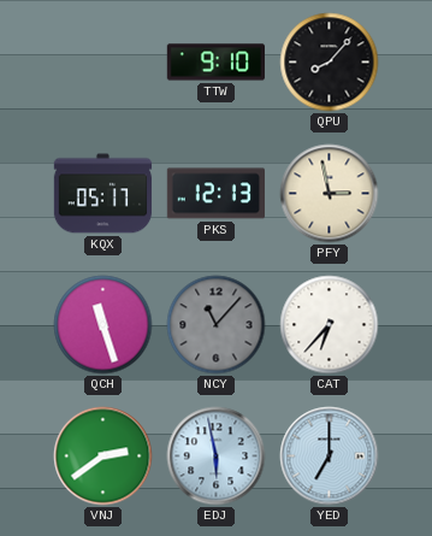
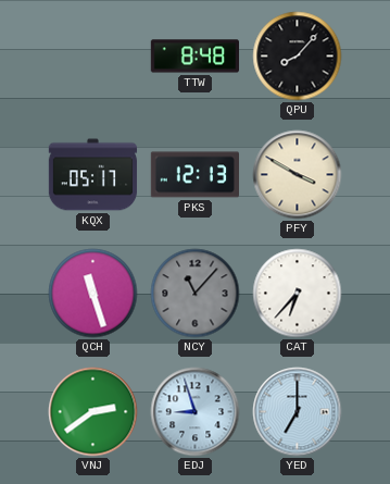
TTW: 9:10 -> 8:48 (194, 57)
PFY: 2:58 -> 3:50 (298, 175)
EDJ: 5:58 -> 8:57 (196, 412)
